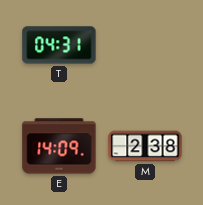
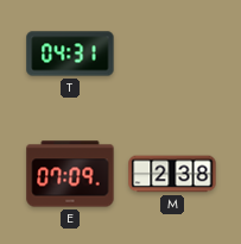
E: 14:09 -> 07:09 (70, 174)
